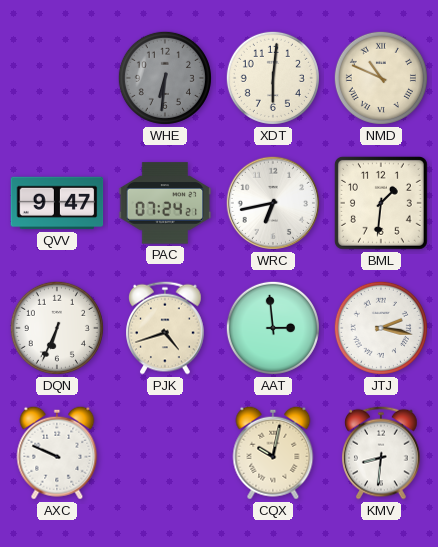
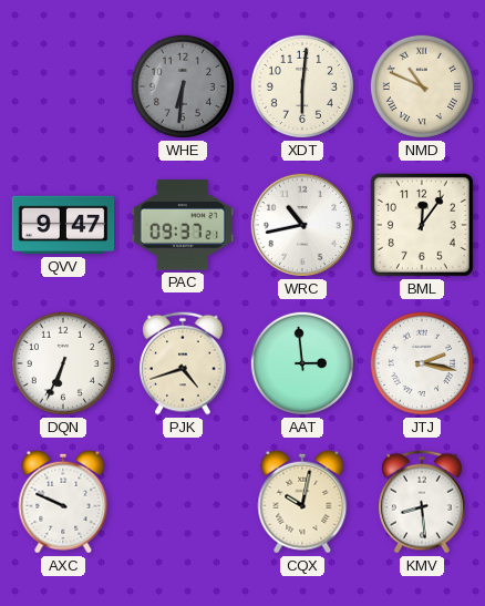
PAC: 07:24 -> 09:37 (183, 225)
WRC: 6:43 -> 10:43 (302, 225)
BML: 1:31 -> 12:06 (422, 225)
KMV: 8:31 -> 8:29 (423, 502)
